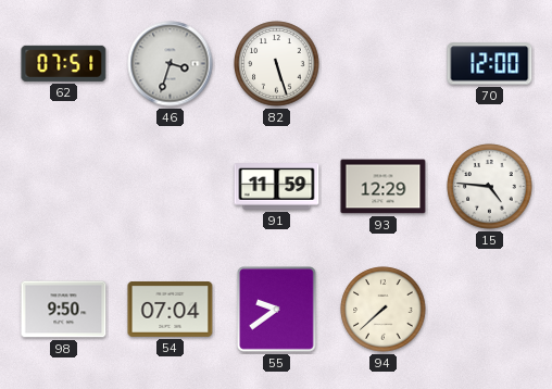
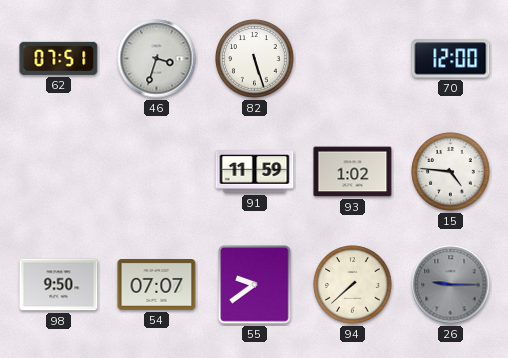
93: 12:29 -> 1:02 (353, 172)
54: 07:04 -> 07:07 (157, 285)
26: none -> 9:15 (451, 285)
